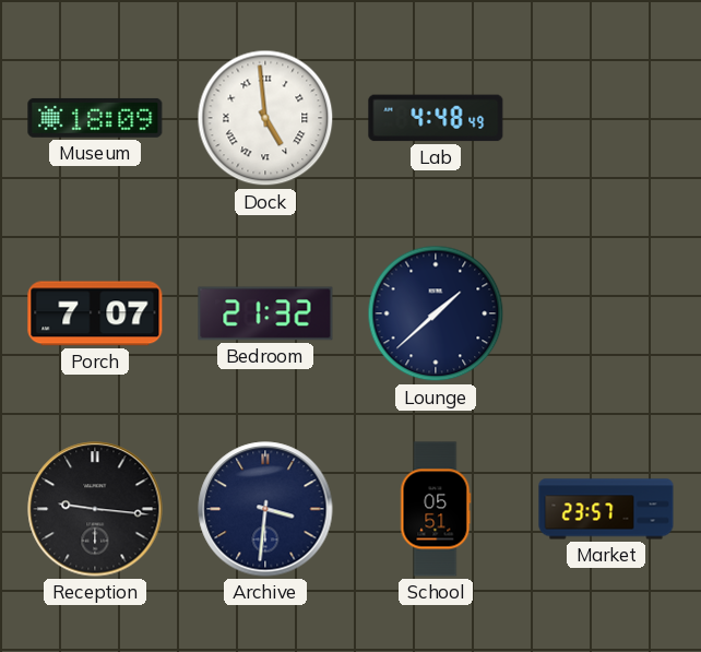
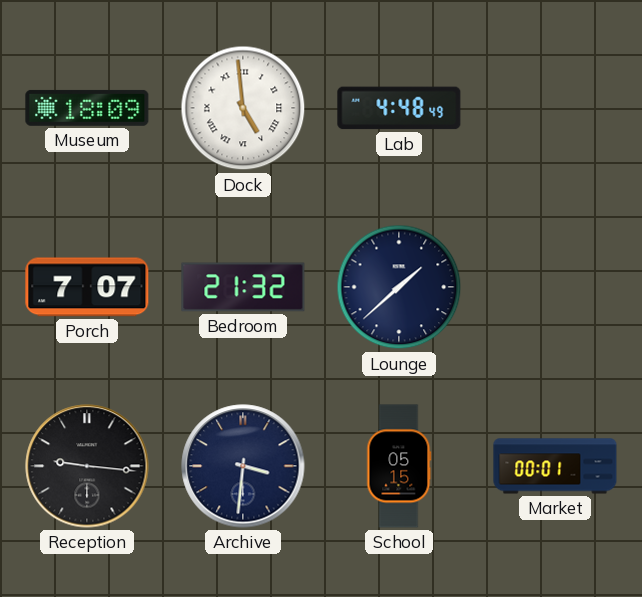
School: 05:51 -> 05:15 (399, 466)
Market: 23:57 -> 00:01 (555, 466)
